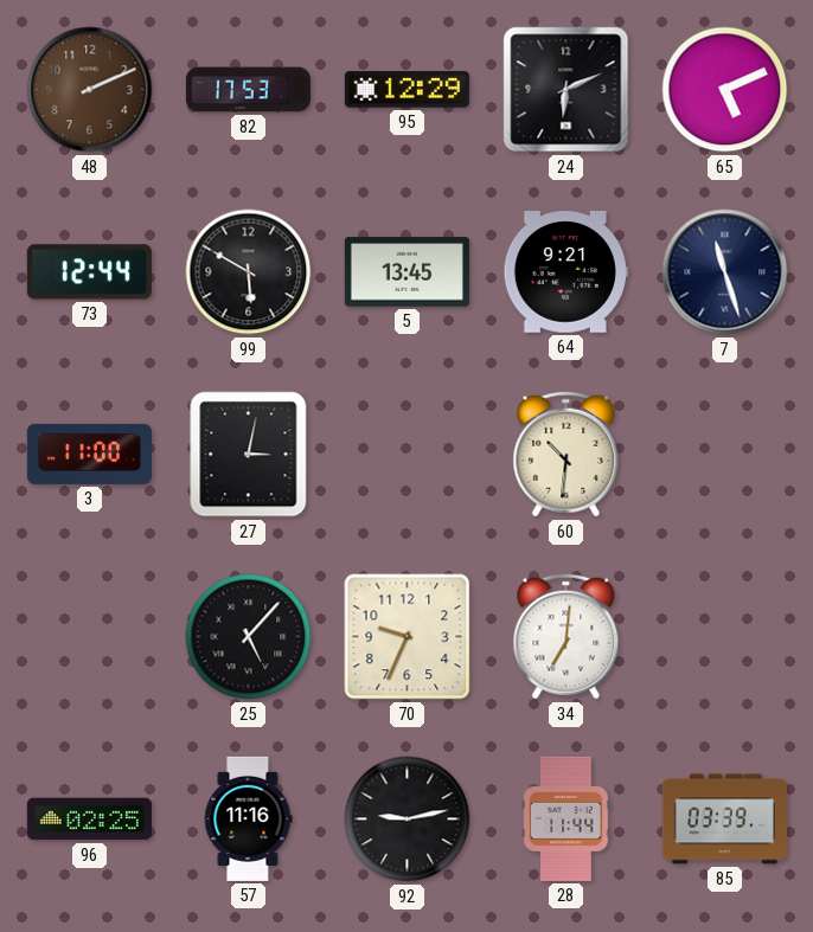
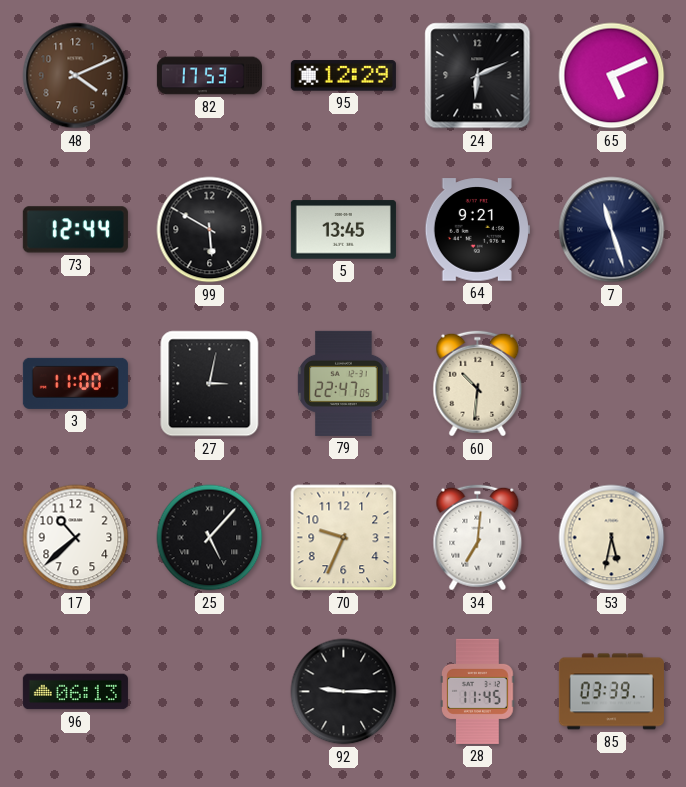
48: 2:11 -> 4:11 (76, 76)
79: none -> 22:47 (344, 383)
17: none -> 10:38 (76, 538)
53: none -> 5:32 (612, 538)
96: 02:25 -> 06:13 (75, 692)
57: 11:16 -> none (248, 818)
92: 9:13 -> 9:15 (344, 692)
28: 11:44 -> 11:45 (478, 691)
